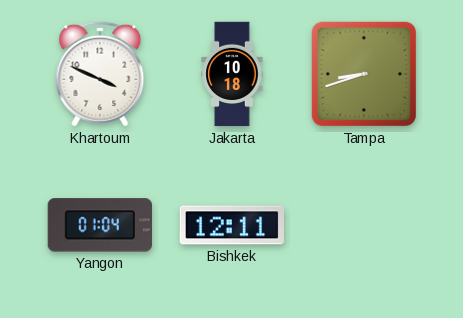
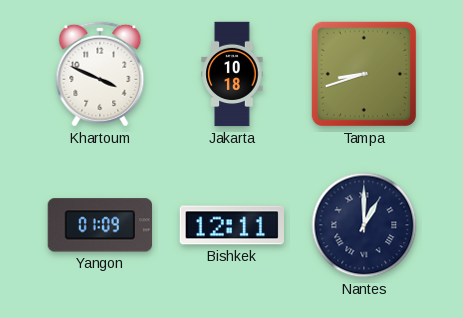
Yangon: 01:04 -> 01:09 (99, 225)
Nantes: none -> 1:00 (364, 225)
